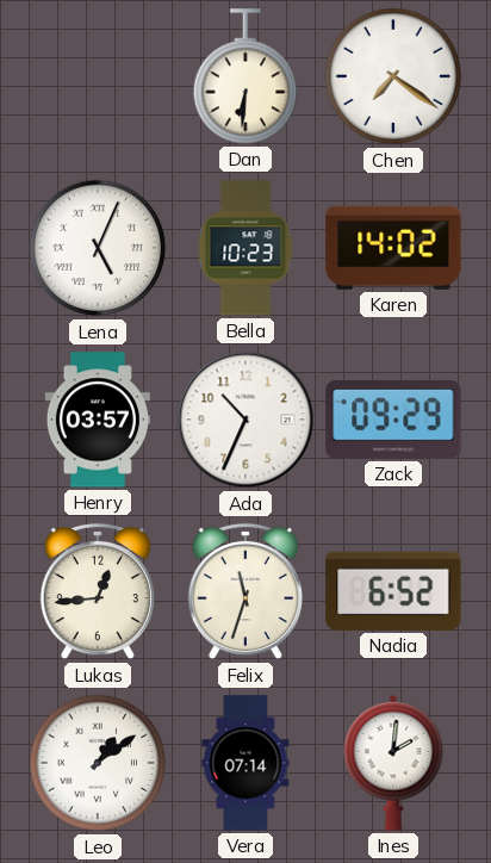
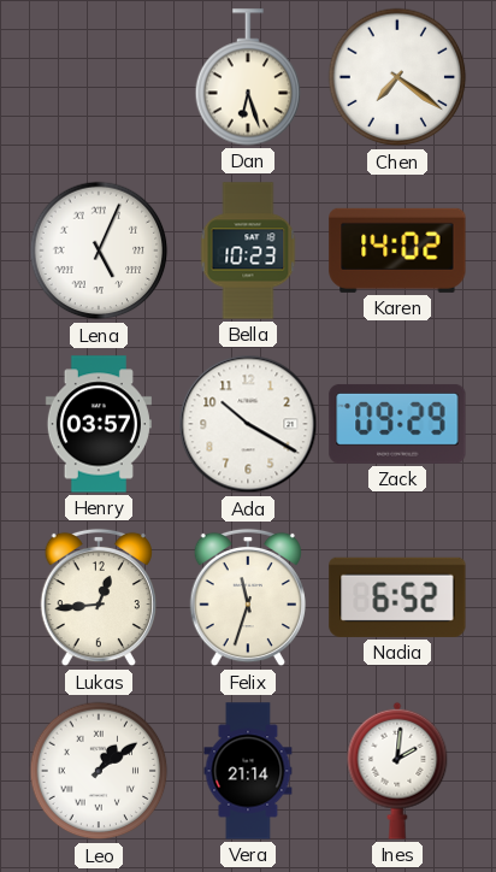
Dan: 6:31 -> 6:27 (248, 77)
Ada: 10:34 -> 10:20 (248, 424)
Vera: 07:14 -> 21:14 (248, 771)
